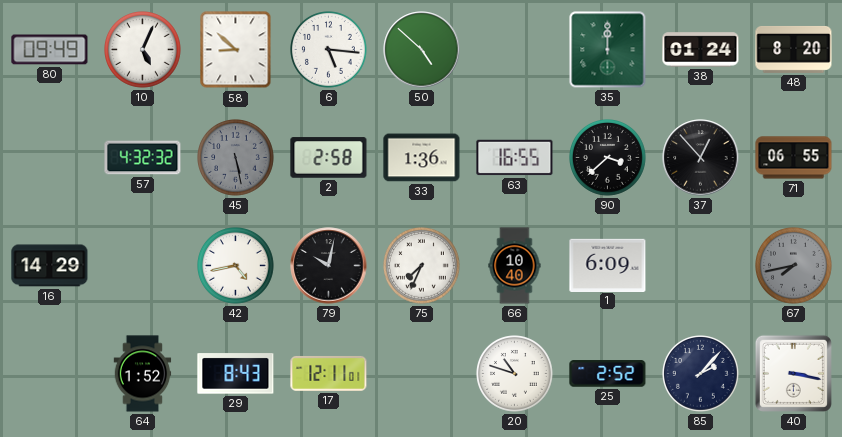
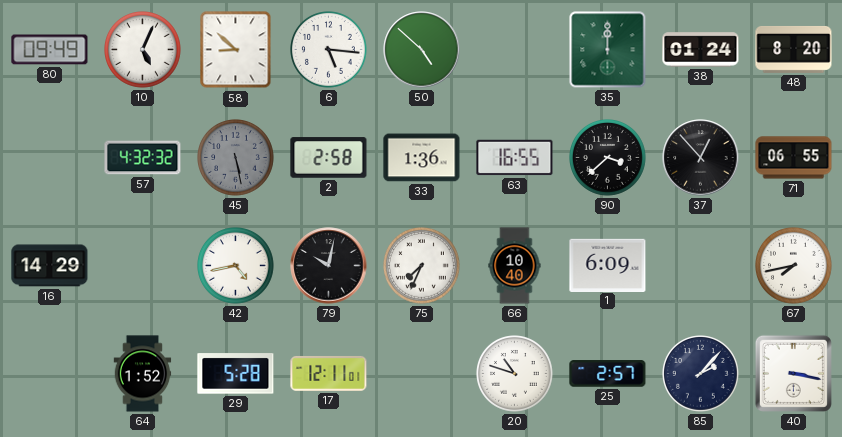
67 dial: grey -> white (794, 266)
29: 8:43 -> 5:28 (236, 374)
25: 2:52 -> 2:57 (608, 374)
